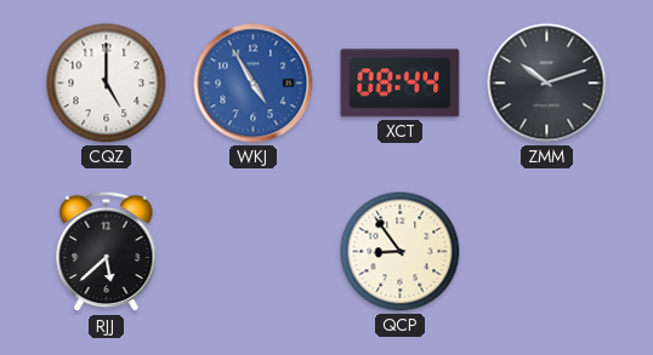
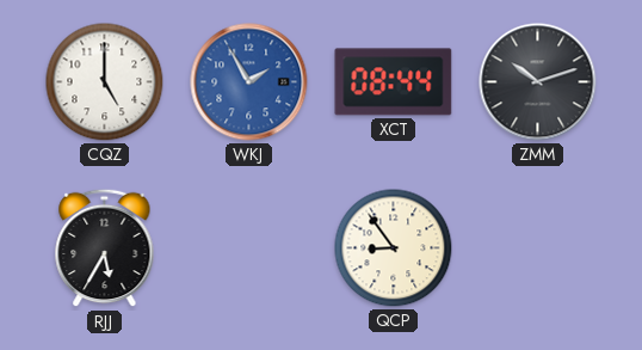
WKJ: 4:55 -> 1:55 (249, 82)
RJJ: 5:38 -> 5:35 (105, 248)
